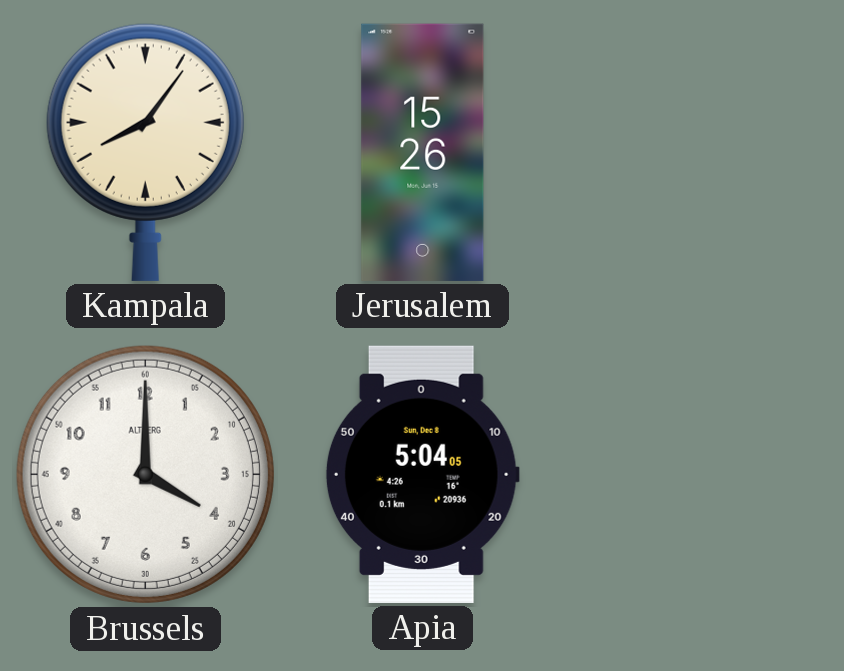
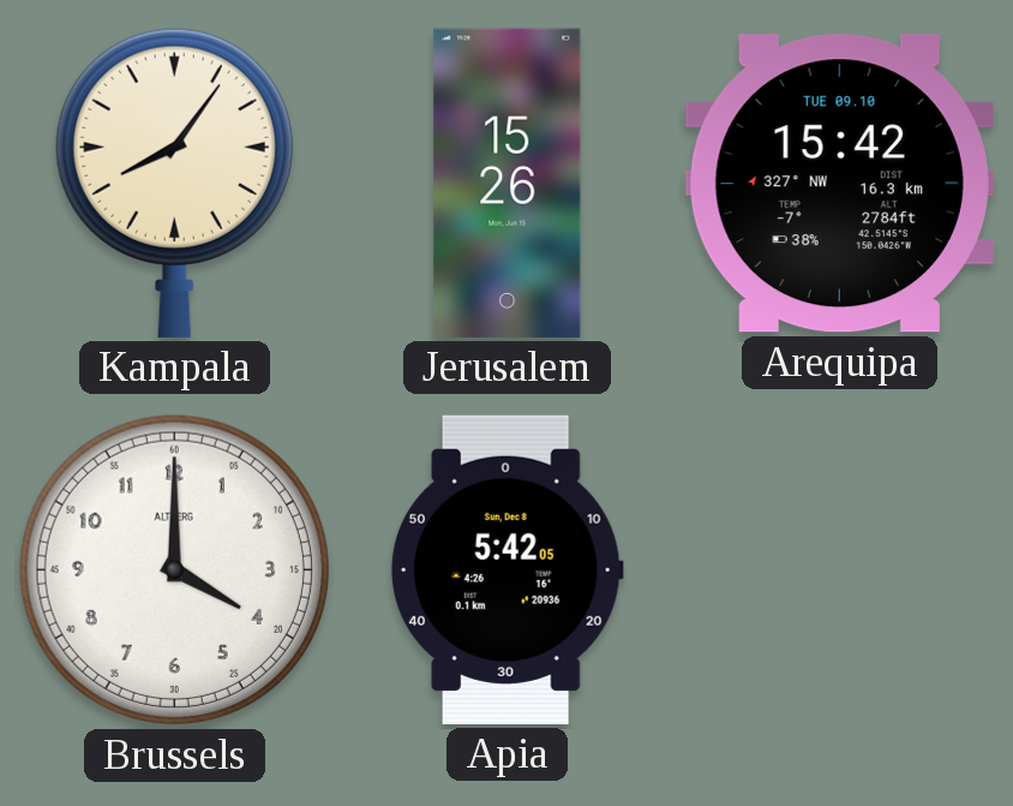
Arequipa: none -> 15:42 (839, 184)
Apia: 5:04 -> 5:42 (507, 569)
